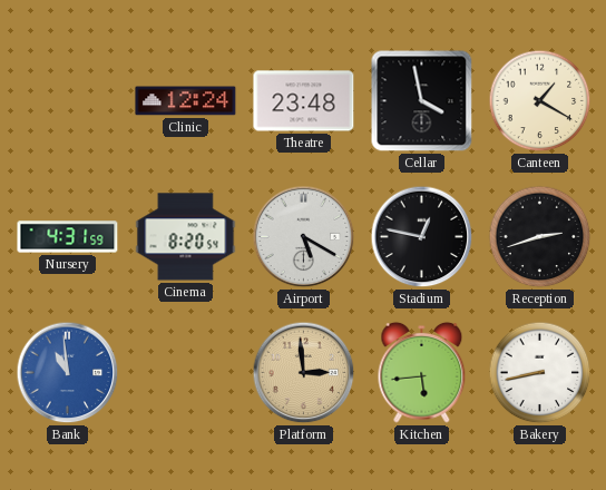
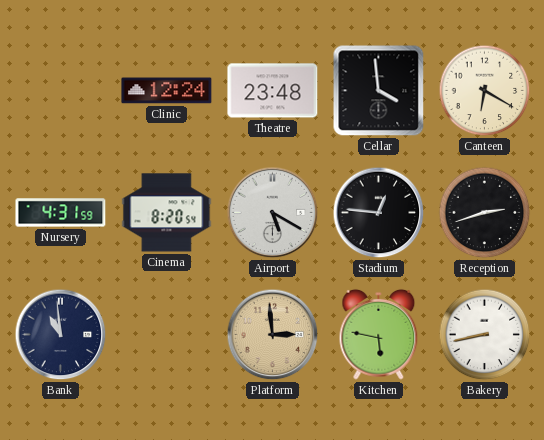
Cellar: 3:58 -> 3:59 (379, 91)
Canteen: 1:20 -> 6:20 (485, 91)
Stadium: 12:47 -> 12:46 (379, 213)
Bank dial: blue -> navy (61, 335)
Kitchen: 5:44 -> 5:47 (379, 334)
